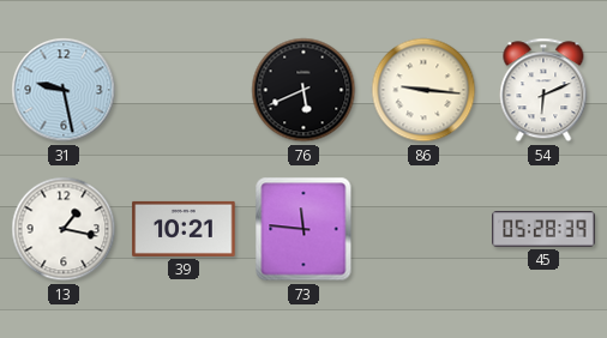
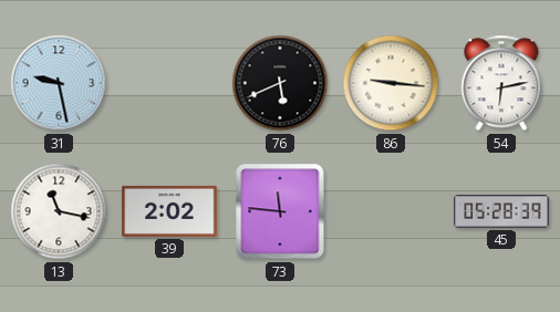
54: 6:11 -> 6:13 (501, 83)
13: 1:17 -> 11:17 (59, 211)
39: 10:21 -> 2:02 (169, 211)
